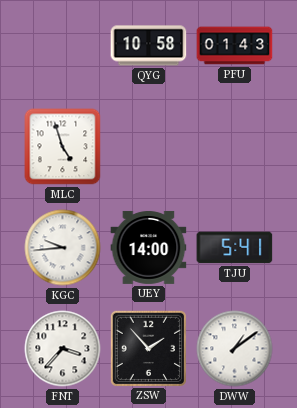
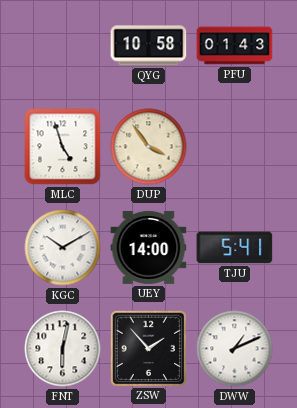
DUP: none -> 3:54 (149, 147)
KGC: 9:44 -> 10:10 (63, 248)
FNT: 3:37 -> 6:02 (63, 349)
DWW: 1:09 -> 1:11 (235, 349)
